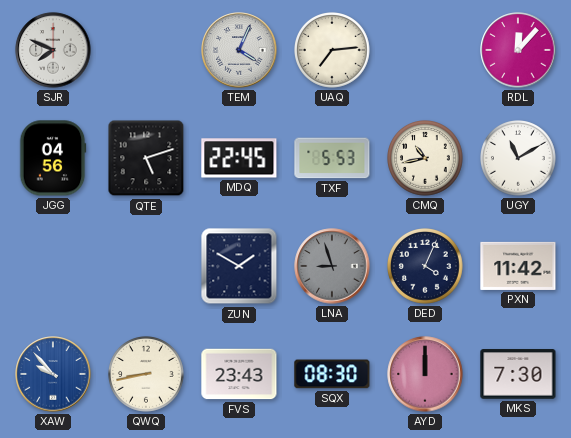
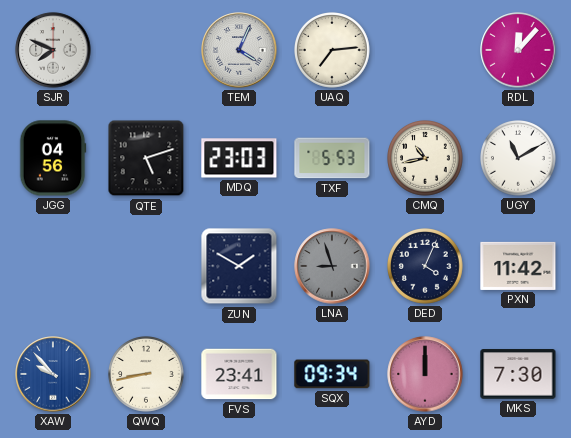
MDQ: 22:45 -> 23:03 (239, 158)
FVS: 23:43 -> 23:41 (239, 374)
SQX: 08:30 -> 09:34 (332, 374)
